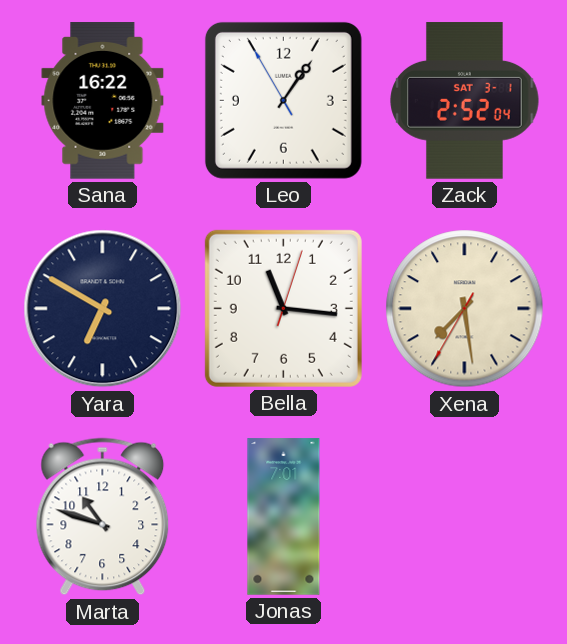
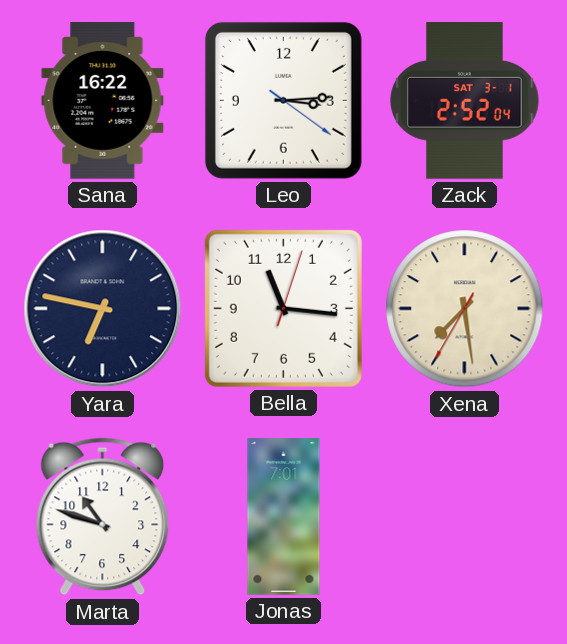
Leo: 1:05 -> 3:14 (283, 100)
Yara: 6:50 -> 6:47 (103, 309)
